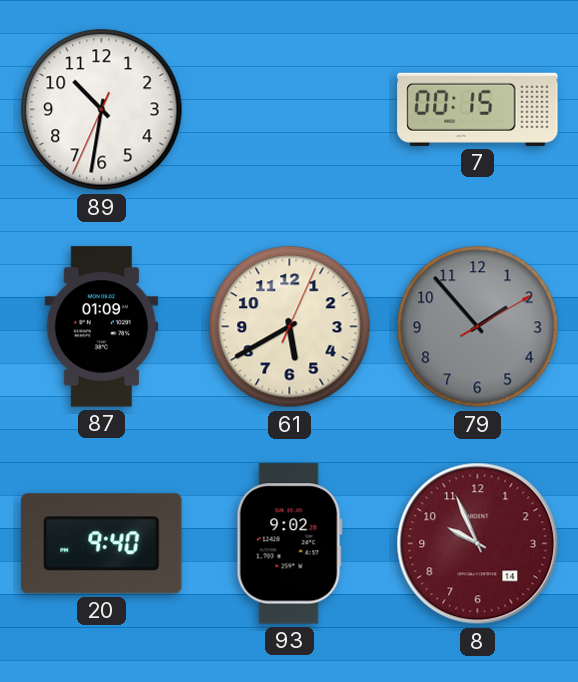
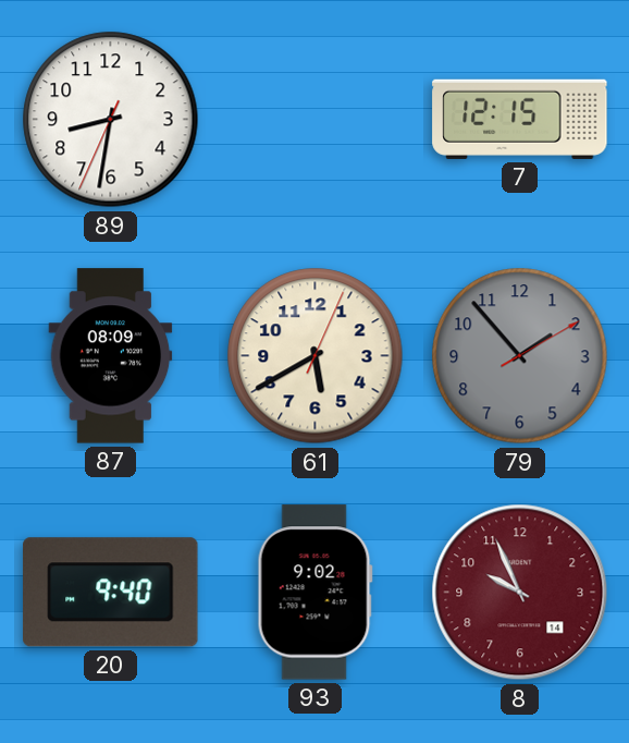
89: 10:31 -> 8:31 (111, 120)
7: 00:15 -> 12:15 (520, 119)
87: 01:09 -> 08:09 (111, 356)
